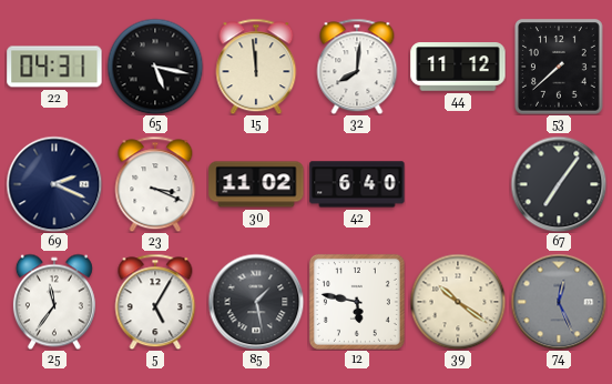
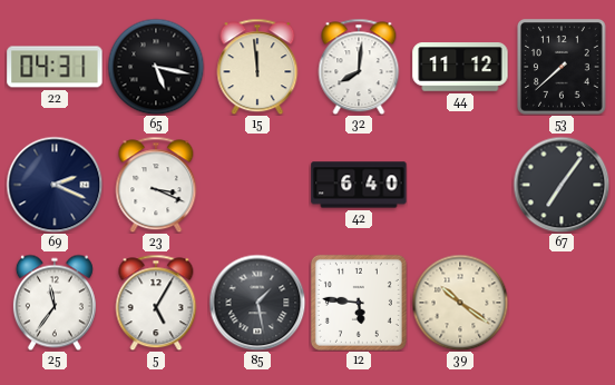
30: 11:02 -> none (256, 184)
12: 5:47 -> 5:46 (359, 303)
74: 12:26 -> none (559, 302)
